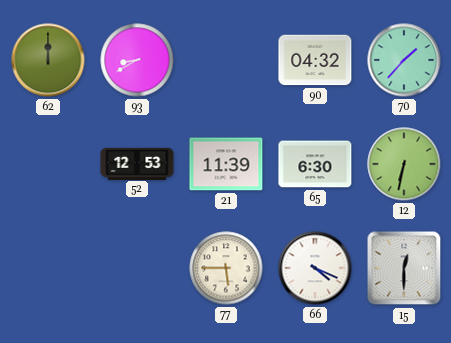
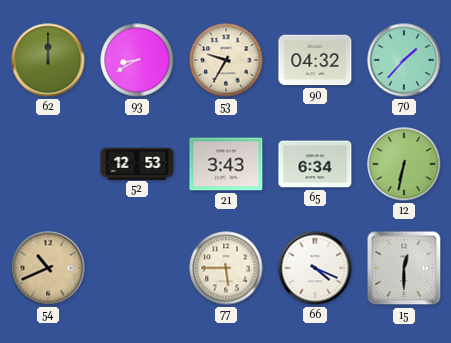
53: none -> 9:35 (226, 60)
21: 11:39 -> 3:43 (226, 164)
65: 6:30 -> 6:34 (315, 164)
54: none -> 10:41 (48, 268)
